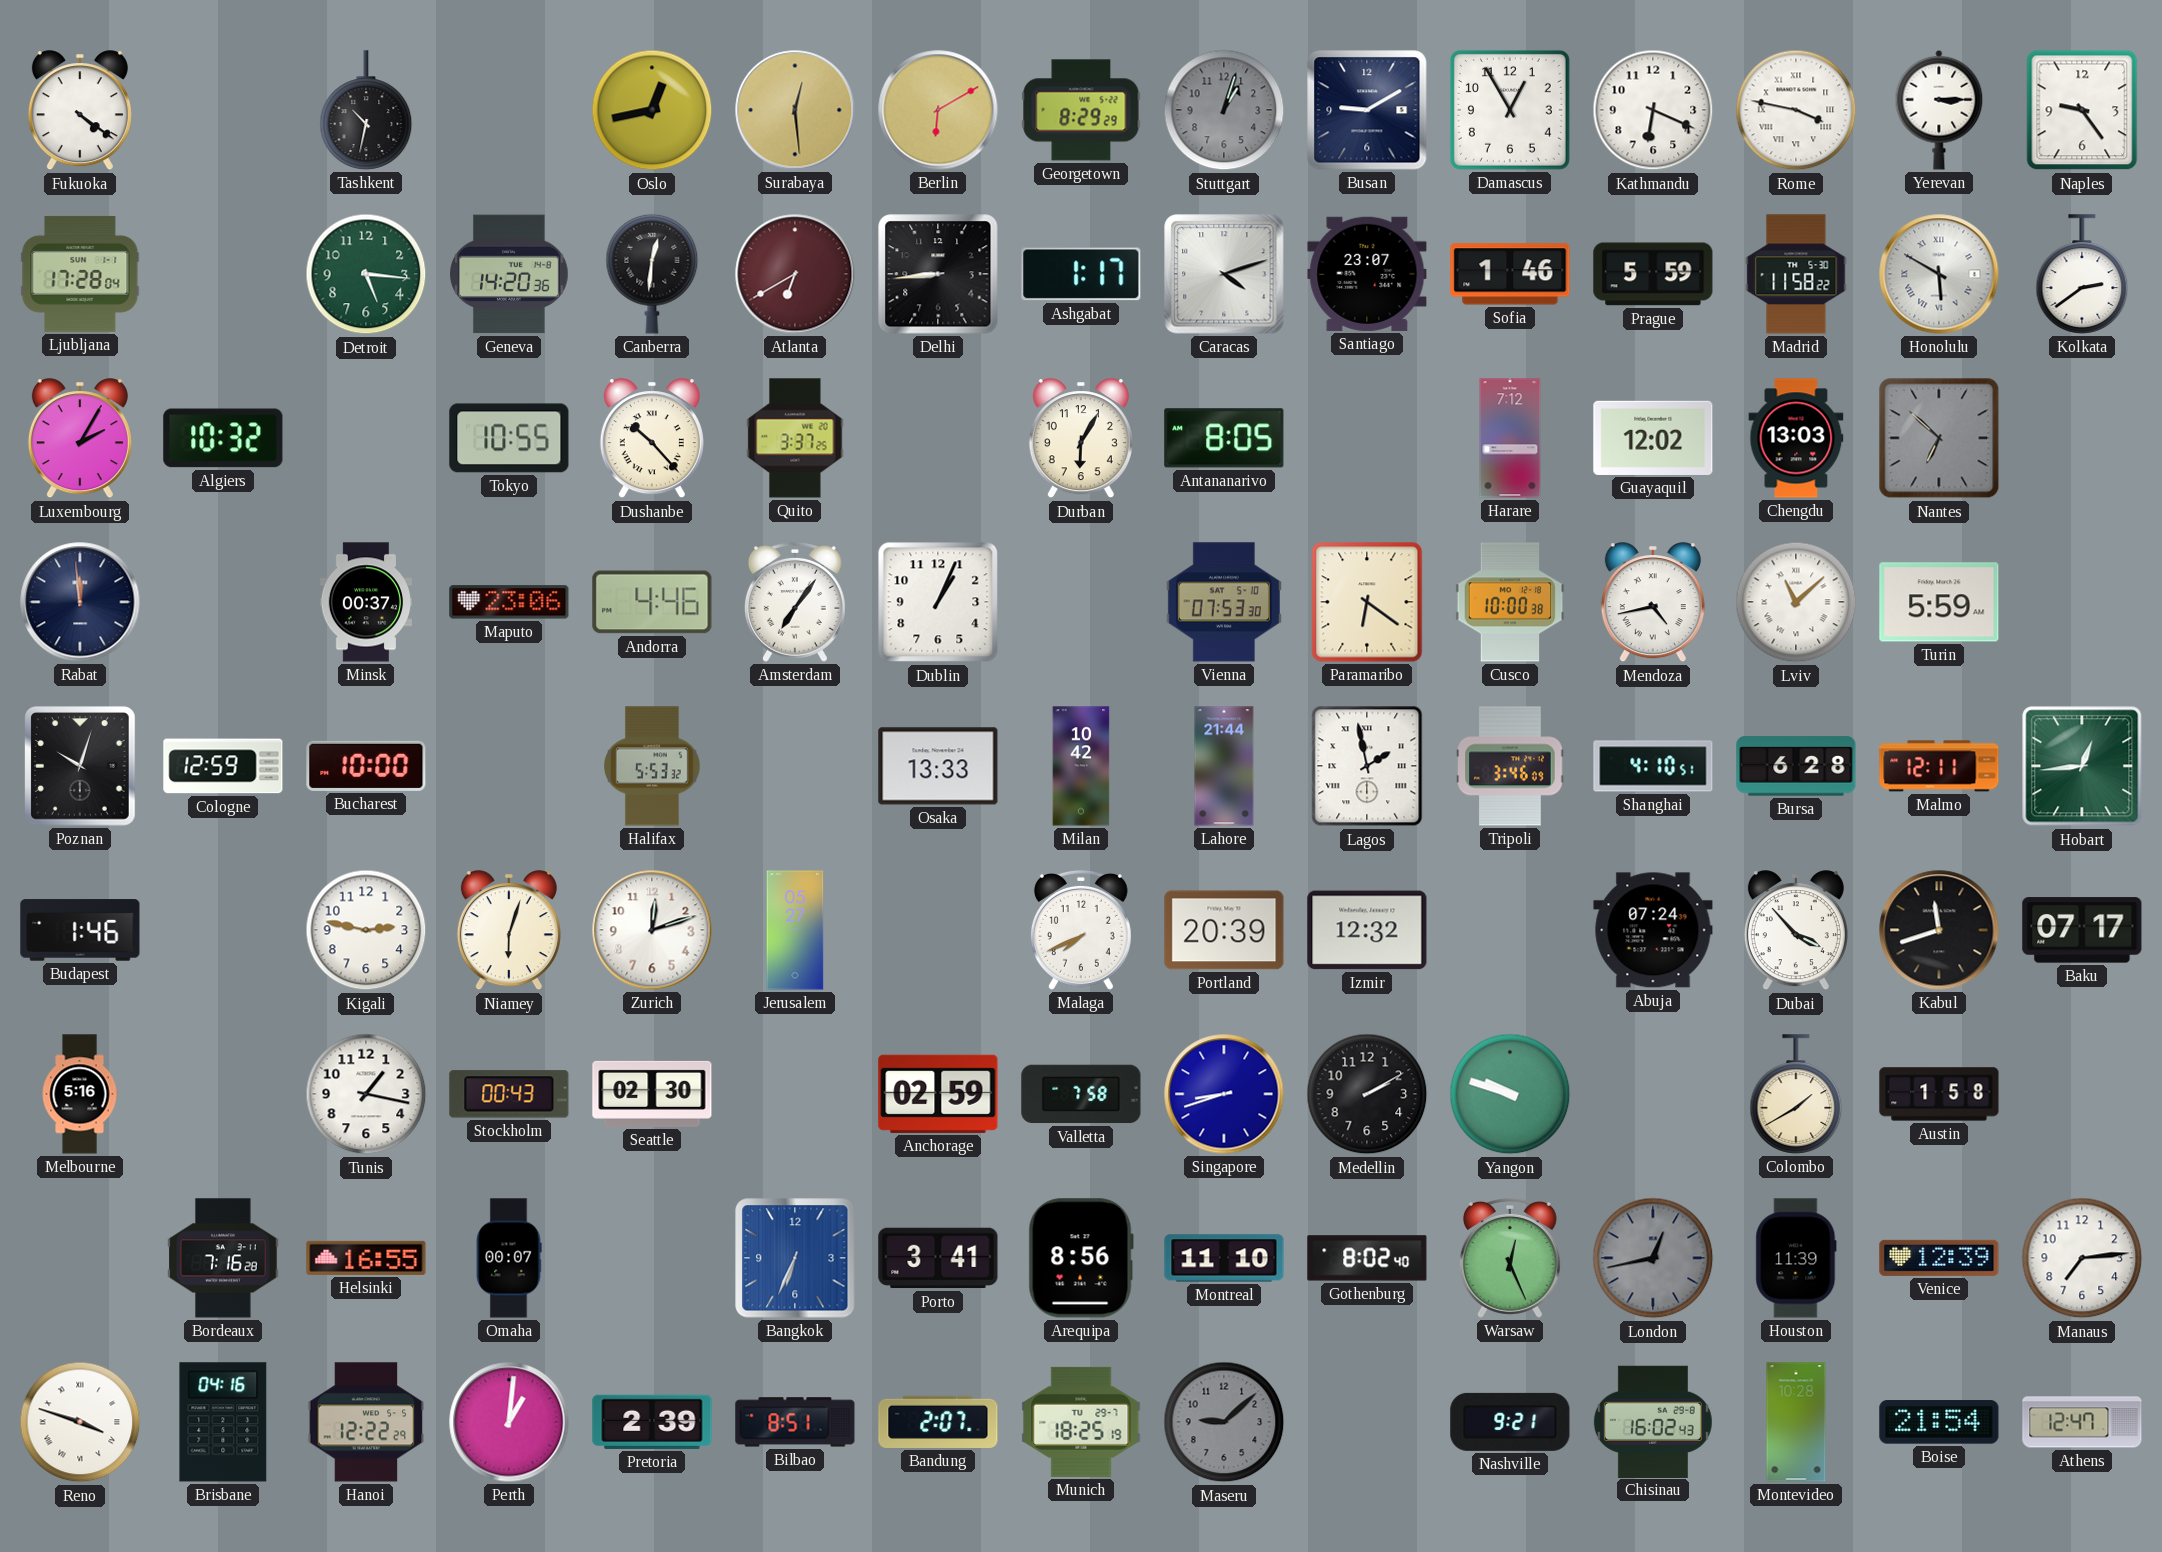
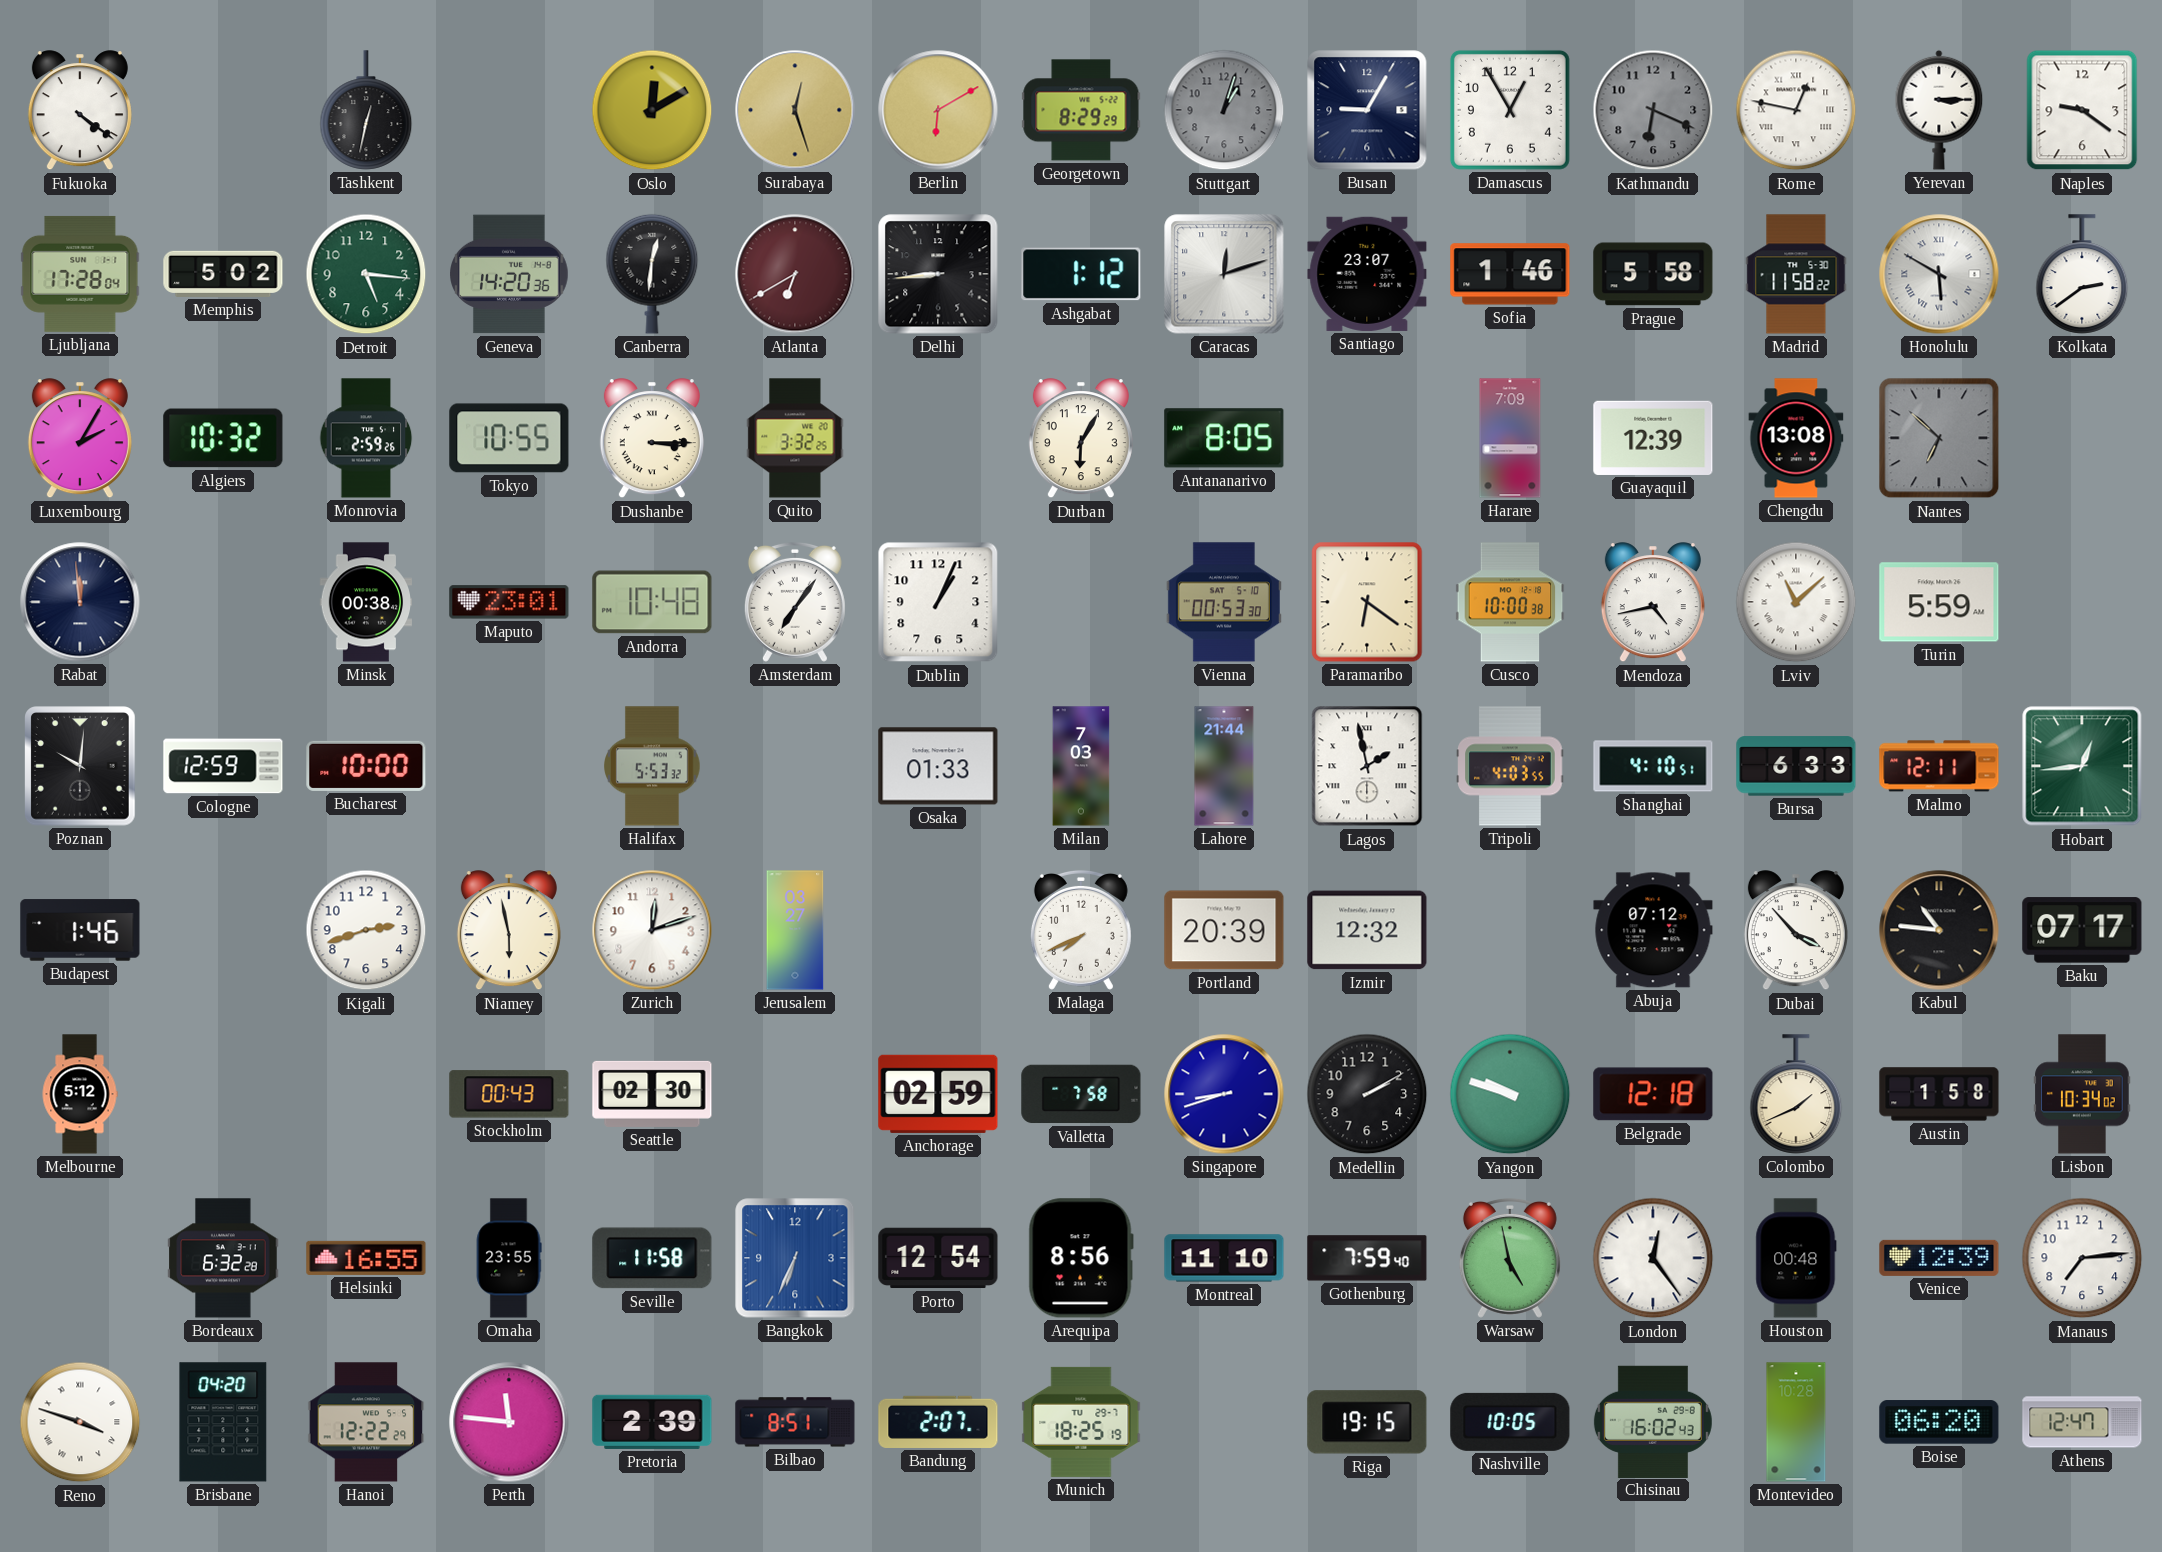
Tashkent: 10:32 -> 12:32 (366, 110)
Oslo: 12:43 -> 12:10 (652, 110)
Surabaya: 12:29 -> 12:27 (795, 110)
Busan: 9:10 -> 9:05 (1367, 110)
Kathmandu dial: white -> grey (1653, 110)
Rome: 3:47 -> 12:47 (1796, 110)
Naples: 9:24 -> 9:21 (2082, 110)
Memphis: none -> 5:02 (223, 274)
Ashgabat: 1:17 -> 1:12 (1081, 274)
Caracas: 4:12 -> 12:12 (1224, 274)
Prague: 5:59 -> 5:58 (1653, 274)
Monrovia: none -> 2:59 (366, 438)
Dushanbe: 10:23 -> 3:15 (652, 439)
Quito: 3:37 -> 3:32 (795, 438)
Harare: 7:12 -> 7:09 (1510, 438)
Guayaquil: 12:02 -> 12:39 (1653, 438)
Chengdu: 13:03 -> 13:08 (1796, 438)
Minsk: 00:37 -> 00:38 (365, 602)
Maputo: 23:06 -> 23:01 (509, 602)
Andorra: 4:46 -> 10:48 (652, 602)
Vienna: 07:53 -> 00:53 (1224, 602)
Poznan: 10:03 -> 10:01 (80, 766)
Osaka: 13:33 -> 01:33 (938, 766)
Milan: 10:42 -> 7:03 (1081, 766)
Tripoli: 3:46 -> 4:03 (1510, 766)
Bursa: 6:28 -> 6:33 (1796, 766)
Kigali: 2:47 -> 2:42 (366, 930)
Niamey: 6:03 -> 5:58 (509, 931)
Jerusalem: 05:27 -> 03:27 (795, 930)
Abuja: 07:24 -> 07:12 (1653, 930)
Kabul: 11:42 -> 10:46 (1939, 930)
Melbourne: 5:16 -> 5:12 (80, 1094)
Tunis: 1:17 -> none (366, 1094)
Belgrade: none -> 12:18 (1653, 1094)
Colombo: 1:40 -> 1:41 (1796, 1094)
Lisbon: none -> 10:34 (2082, 1094)
Bordeaux: 7:16 -> 6:32 (223, 1258)
Omaha: 00:07 -> 23:55 (509, 1258)
Seville: none -> 11:58 (652, 1258)
Porto: 3:41 -> 12:54 (938, 1258)
Gothenburg: 8:02 -> 7:59 (1367, 1258)
Warsaw: 12:26 -> 4:58 (1510, 1258)
London: 12:43 -> 12:24 (1653, 1258)
London dial: grey -> white (1653, 1258)
Houston: 11:39 -> 00:48 (1796, 1258)
Brisbane: 04:16 -> 04:20 (223, 1422)
Perth: 1:01 -> 11:46 (509, 1422)
Maseru: 9:08 -> none (1224, 1422)
Riga: none -> 19:15 (1367, 1422)
Nashville: 9:21 -> 10:05 (1510, 1422)
Boise: 21:54 -> 06:20 (1939, 1422)
